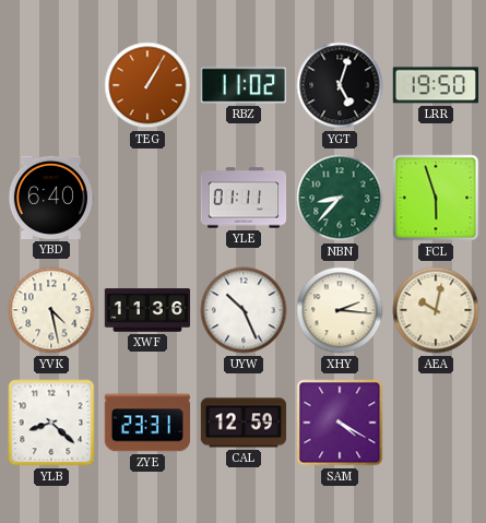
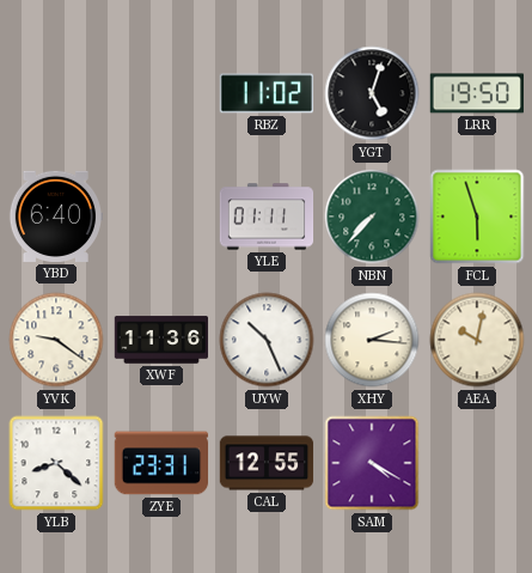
TEG: 1:05 -> none (147, 85)
NBN: 8:37 -> 7:37 (372, 217)
YVK: 4:28 -> 9:21 (56, 340)
CAL: 12:59 -> 12:55 (267, 463)
